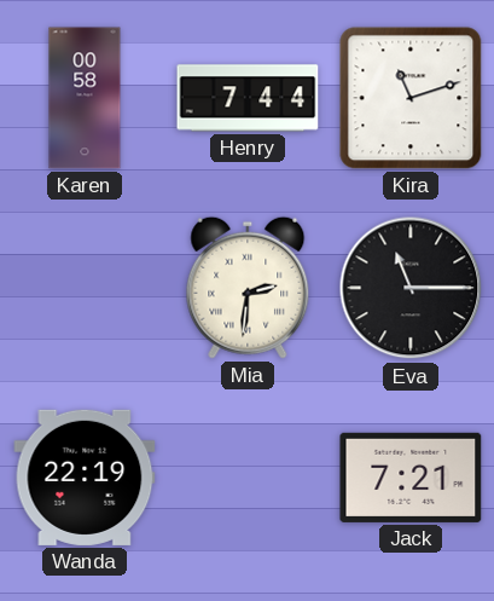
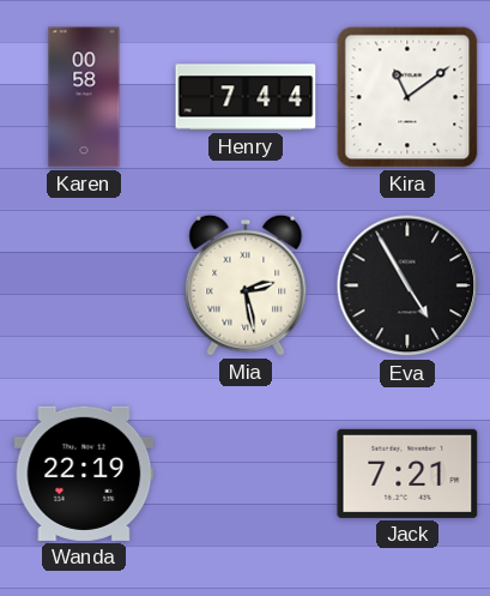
Kira: 11:12 -> 11:09 (407, 97)
Mia: 2:31 -> 2:28 (246, 285)
Eva: 11:15 -> 4:55 (407, 285)
